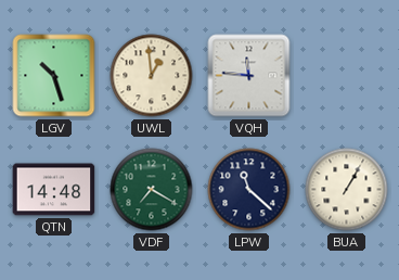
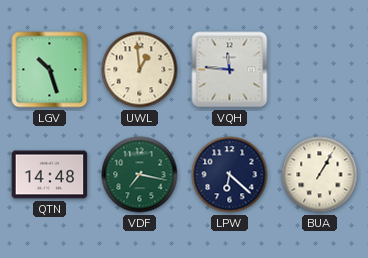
VDF: 7:20 -> 7:17 (140, 175)
LPW: 11:22 -> 6:22 (230, 175)
